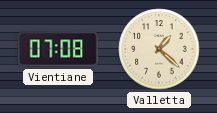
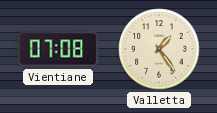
Valletta: 1:22 -> 1:24 (159, 49)
